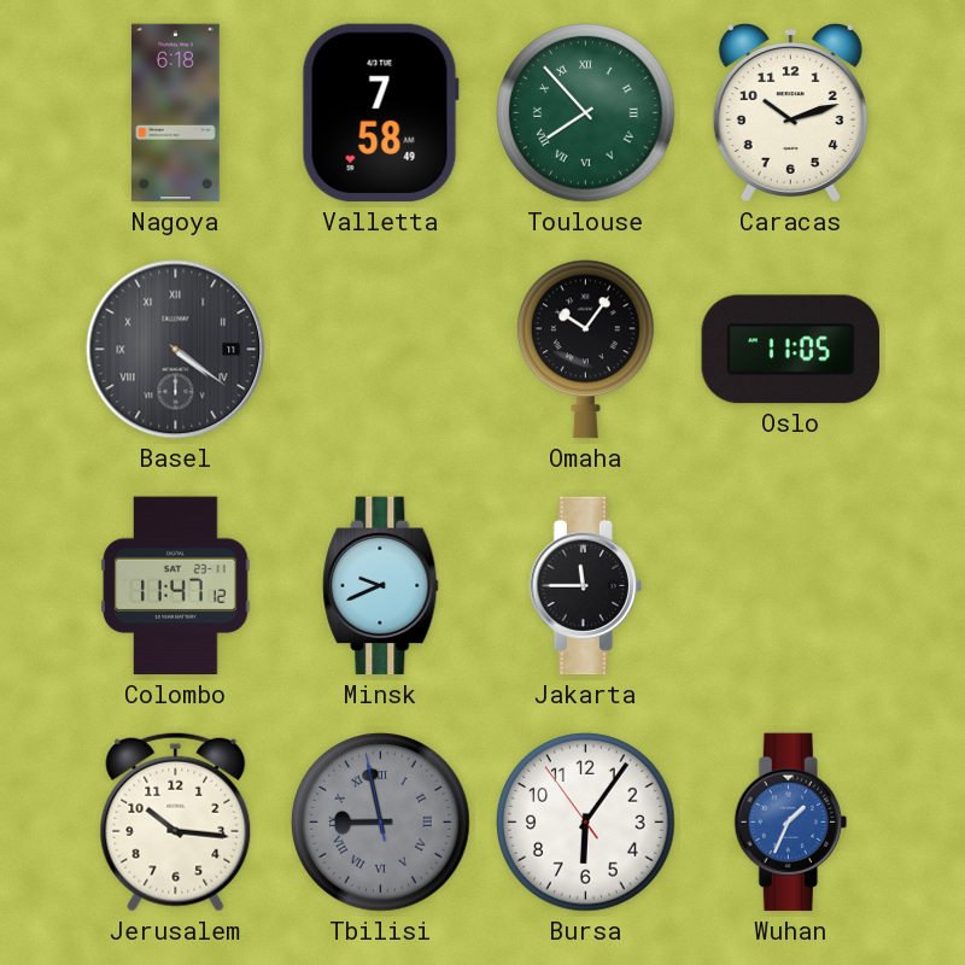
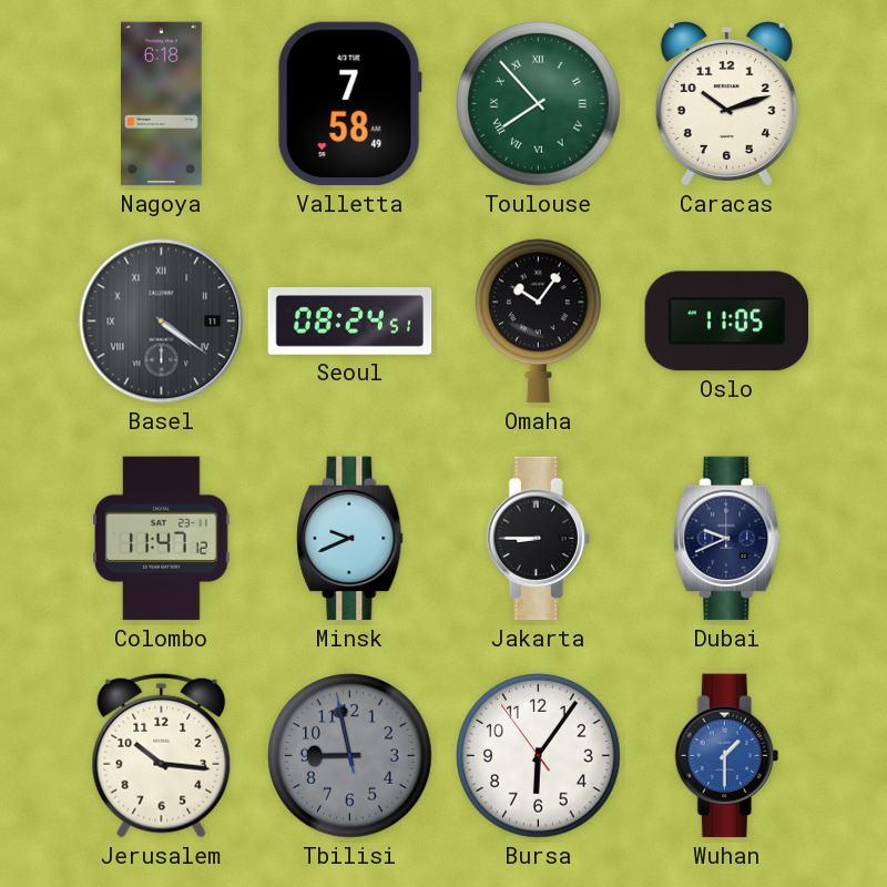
Seoul: none -> 08:24 (350, 322)
Jakarta: 11:45 -> 8:45 (538, 539)
Dubai: none -> 9:41 (727, 539)
Tbilisi numerals: Roman -> Arabic (350, 756)
Wuhan: 1:34 -> 1:30 (726, 756)
